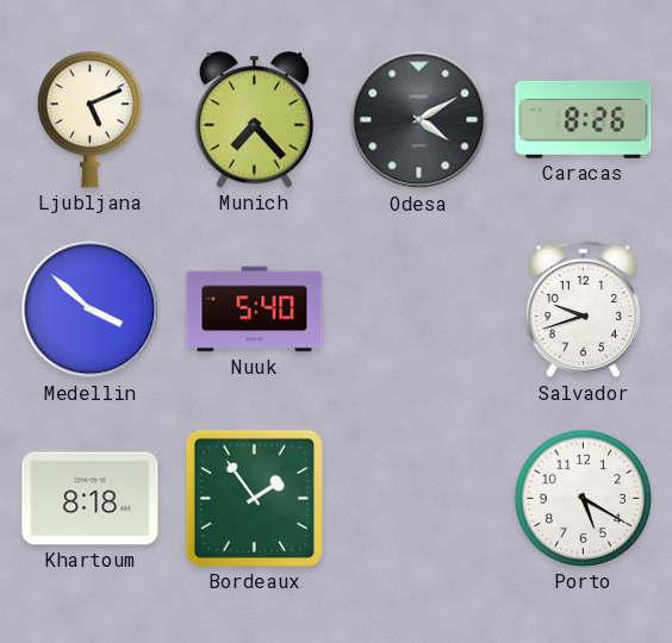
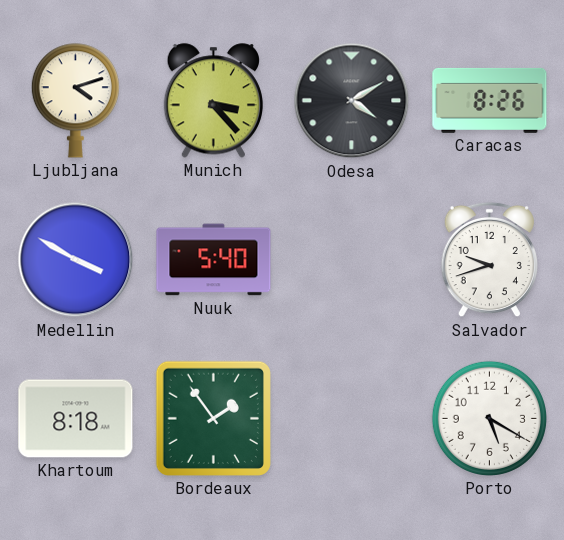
Ljubljana: 5:11 -> 4:12 (75, 101)
Munich: 7:23 -> 3:23 (213, 101)
Medellin: 3:52 -> 3:50 (76, 260)
